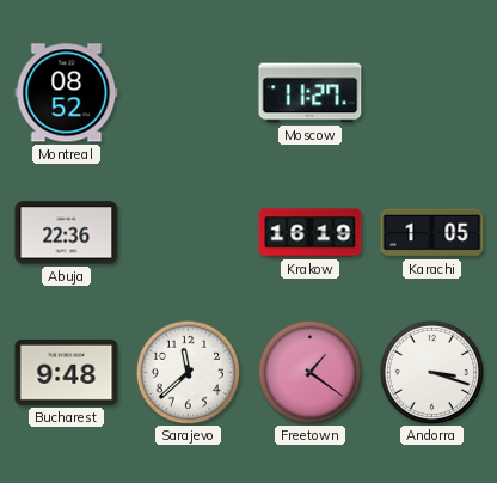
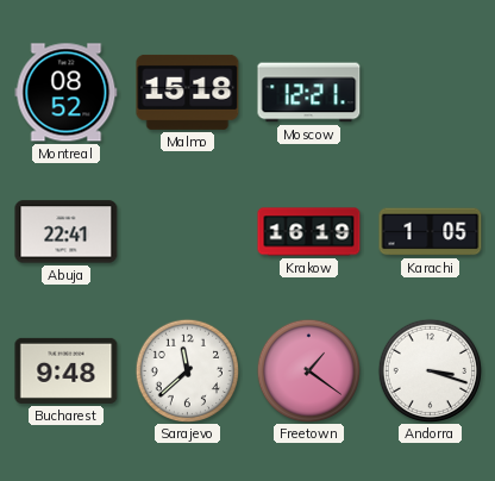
Malmo: none -> 15:18 (188, 92)
Moscow: 11:27 -> 12:21 (309, 93)
Abuja: 22:36 -> 22:41 (67, 232)
